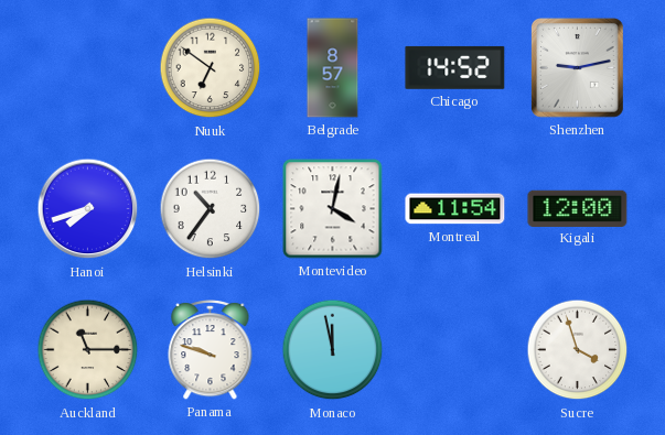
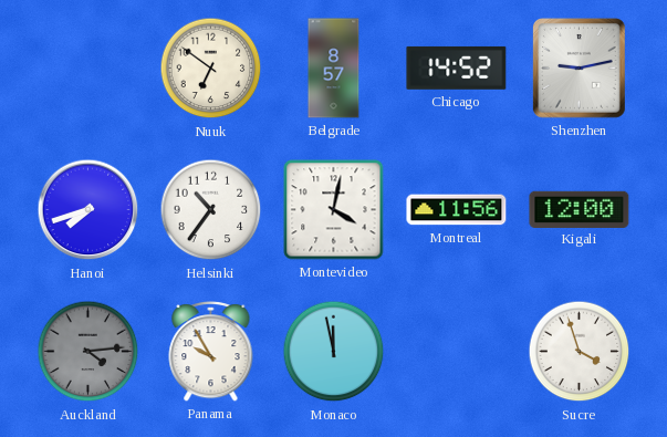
Montreal: 11:54 -> 11:56 (457, 210)
Auckland: 11:15 -> 4:14 (88, 352)
Auckland dial: cream -> grey (88, 352)
Panama: 9:48 -> 9:55 (211, 351)
